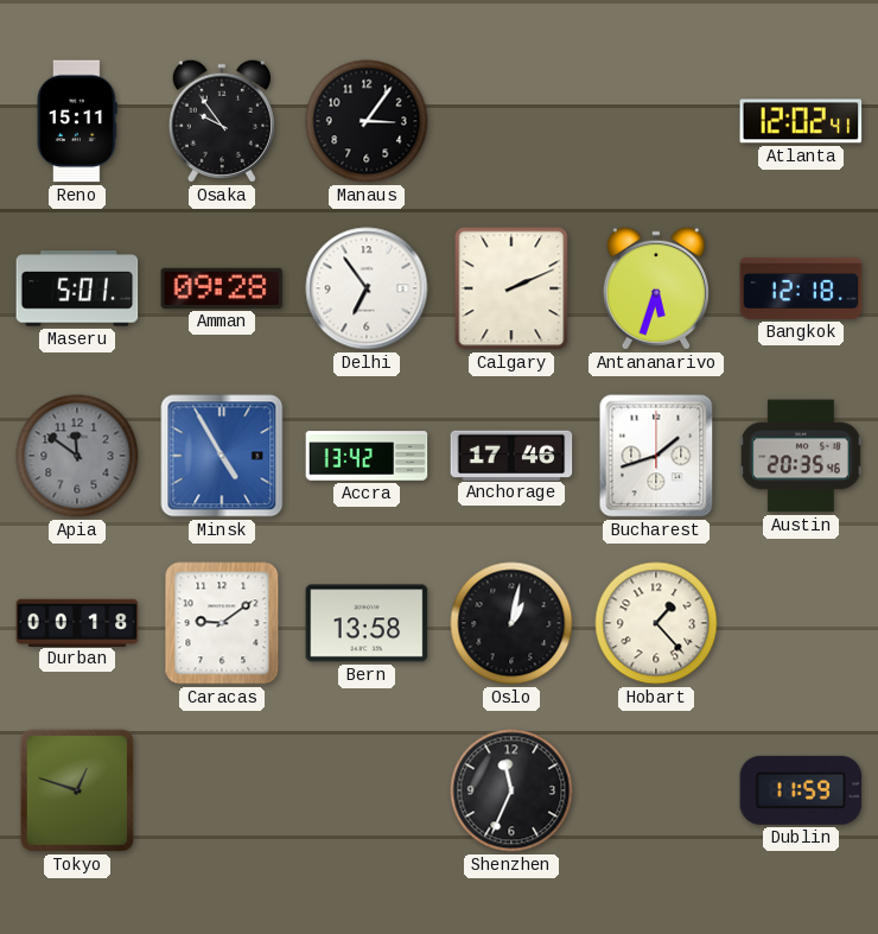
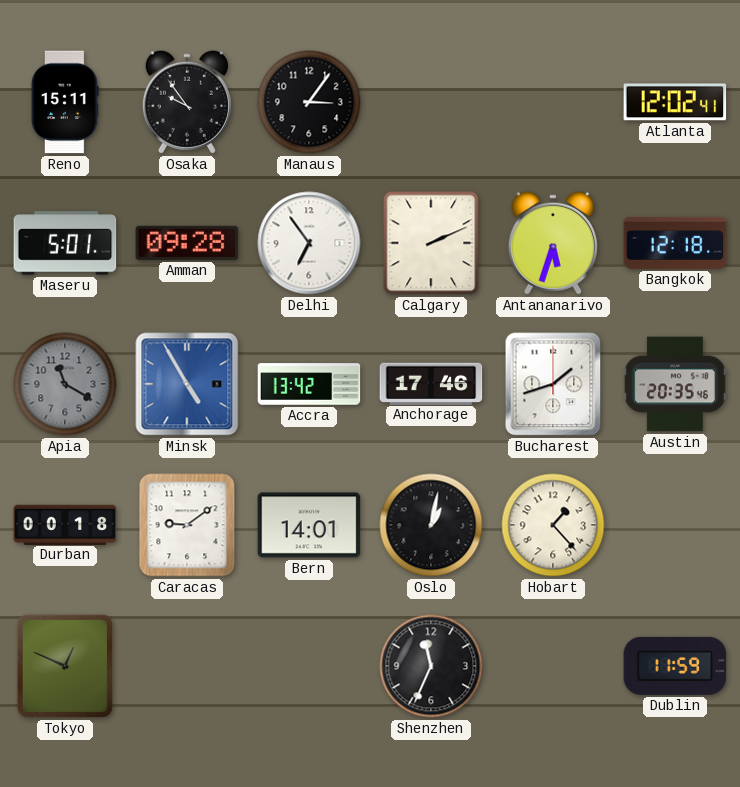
Apia: 11:51 -> 11:20 (65, 384)
Bern: 13:58 -> 14:01 (309, 525)
Tokyo: 12:48 -> 12:49 (65, 666)
